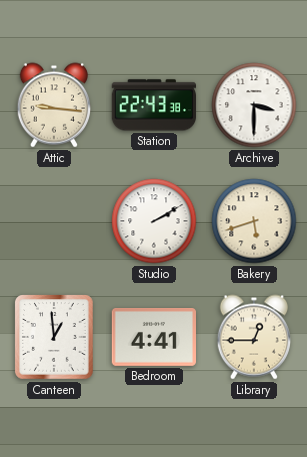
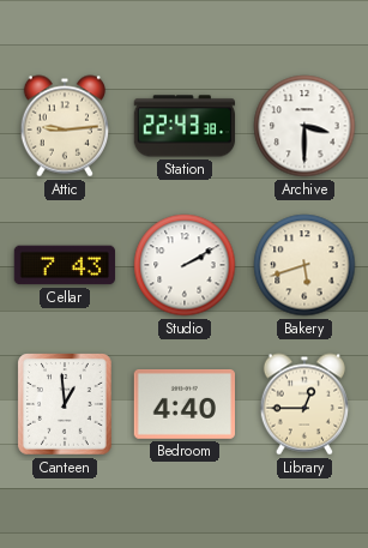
Attic: 9:16 -> 9:14 (64, 126)
Cellar: none -> 7:43 (64, 265)
Bedroom: 4:41 -> 4:40 (183, 405)
